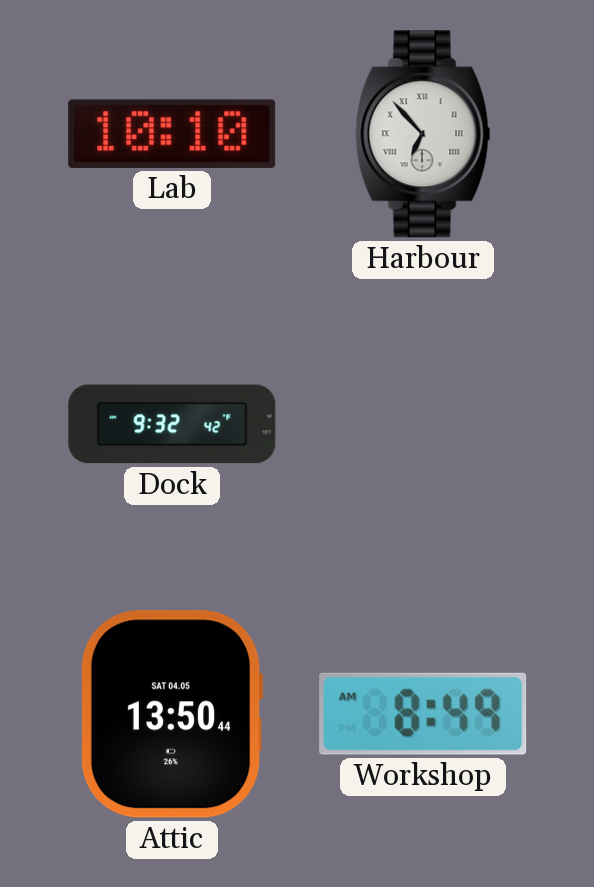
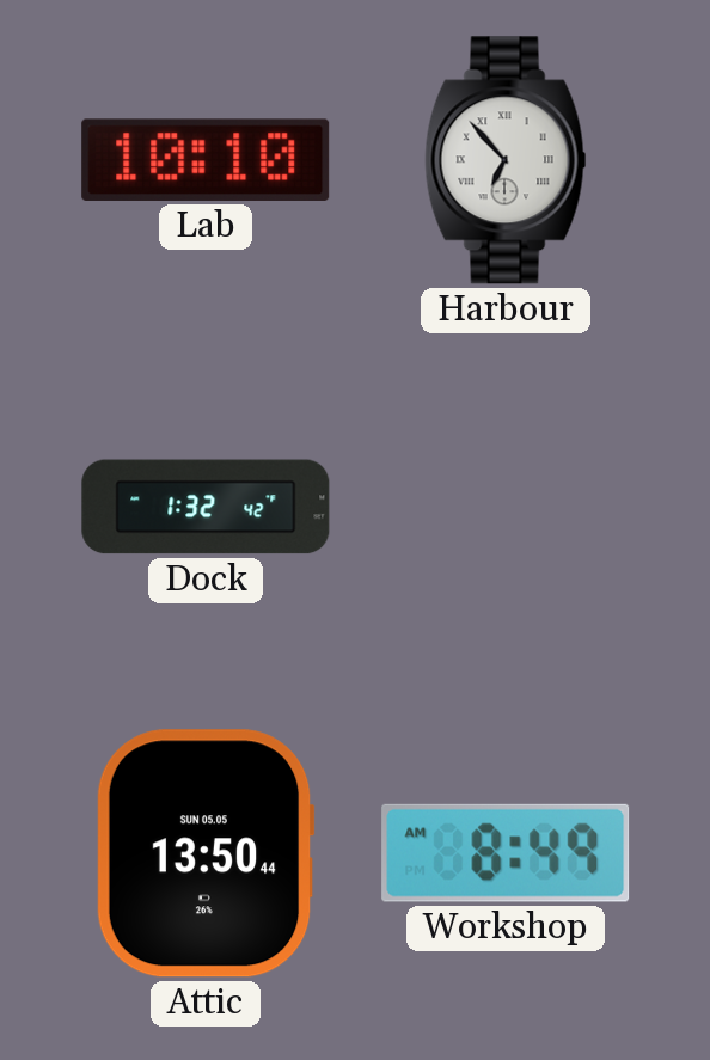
Dock: 9:32 -> 1:32 (206, 507)
Attic date: SAT 04.05 -> SUN 05.05 (206, 853)
